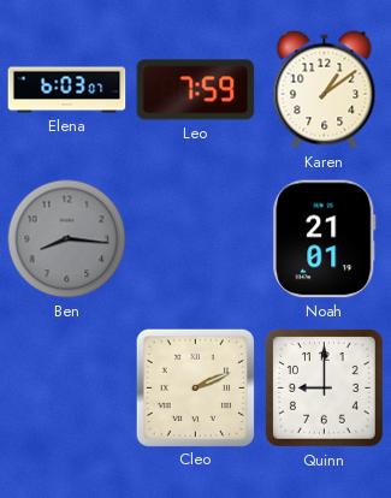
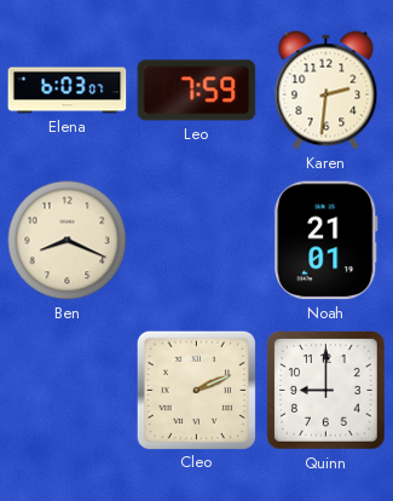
Karen: 1:09 -> 2:31 (326, 91)
Ben: 8:16 -> 8:19 (68, 241)
Ben dial: grey -> cream (68, 241)
